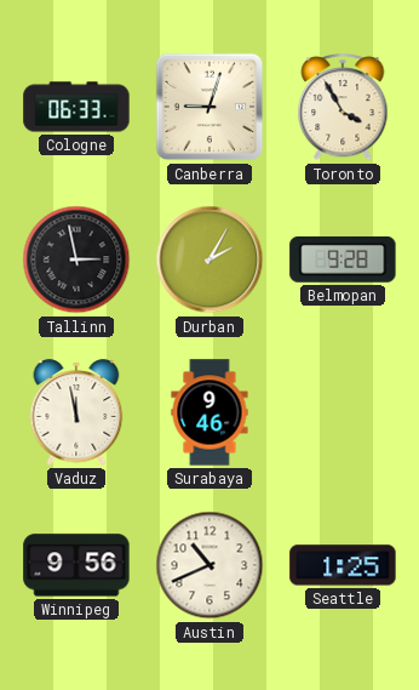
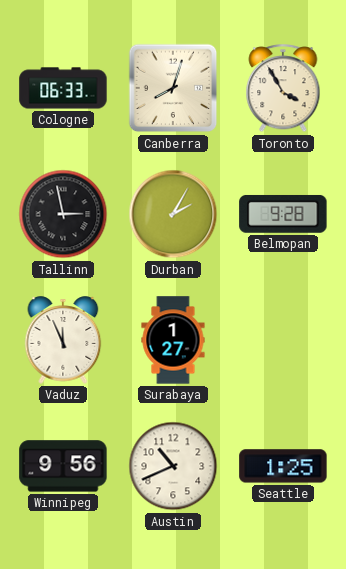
Canberra: 9:03 -> 8:03 (173, 88)
Vaduz: 11:58 -> 11:56 (63, 340)
Surabaya: 9:46 -> 1:27 (173, 340)
